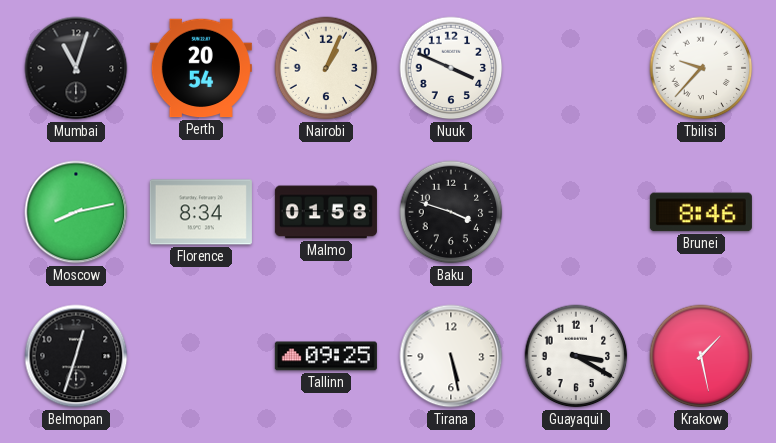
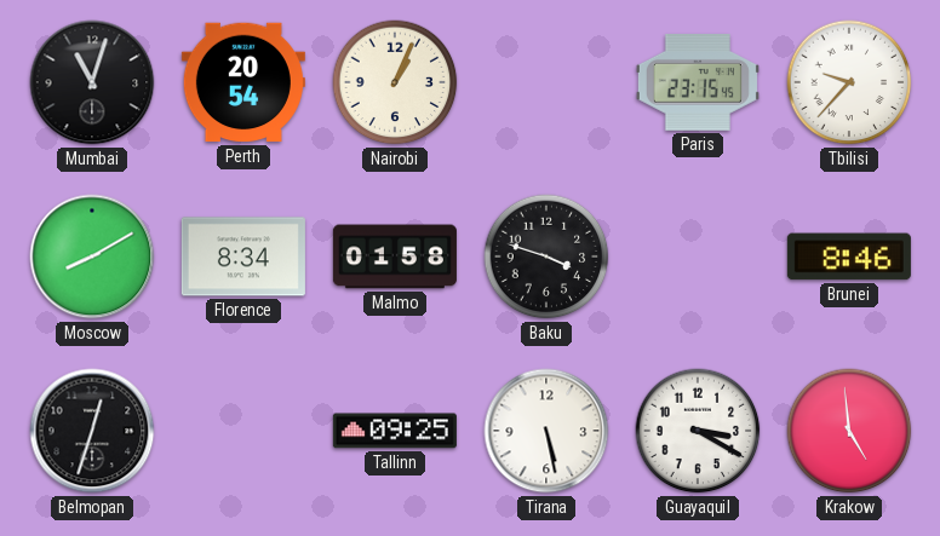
Nuuk: 3:49 -> none (451, 68)
Paris: none -> 23:15 (698, 83)
Moscow: 8:13 -> 8:10 (92, 257)
Krakow: 1:28 -> 4:59 (849, 431)
